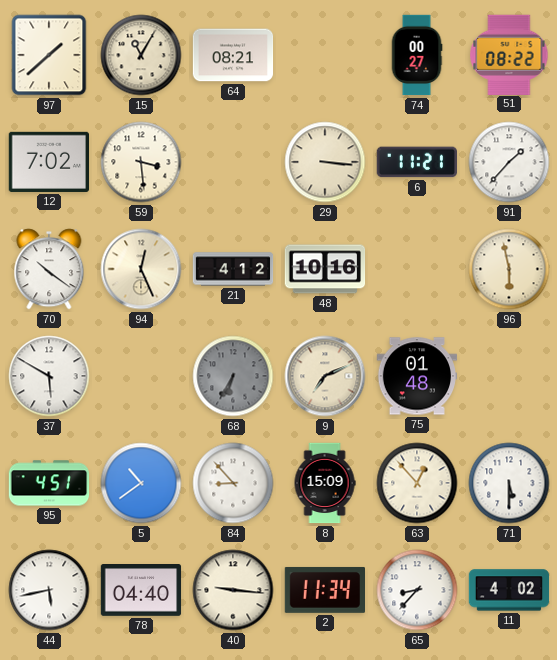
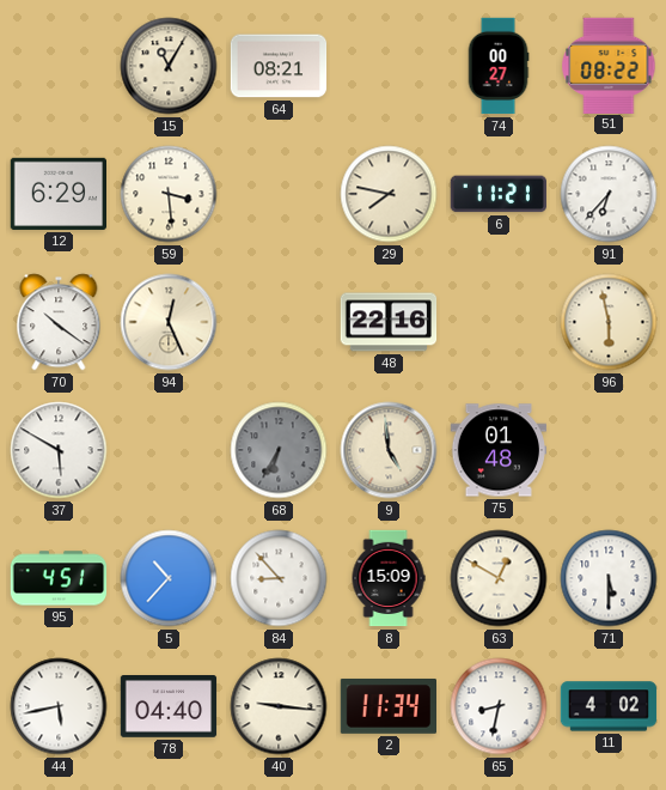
97: 1:38 -> none (49, 55)
12: 7:02 -> 6:29 (57, 194)
29: 3:16 -> 7:47 (389, 194)
91: 1:37 -> 6:37 (609, 194)
21: 4:12 -> none (233, 269)
48: 10:16 -> 22:16 (389, 322)
9: 7:11 -> 4:59 (389, 450)
5: 10:39 -> 10:37 (169, 578)
63: 12:53 -> 12:50 (499, 578)
65: 8:37 -> 8:32 (499, 706)
